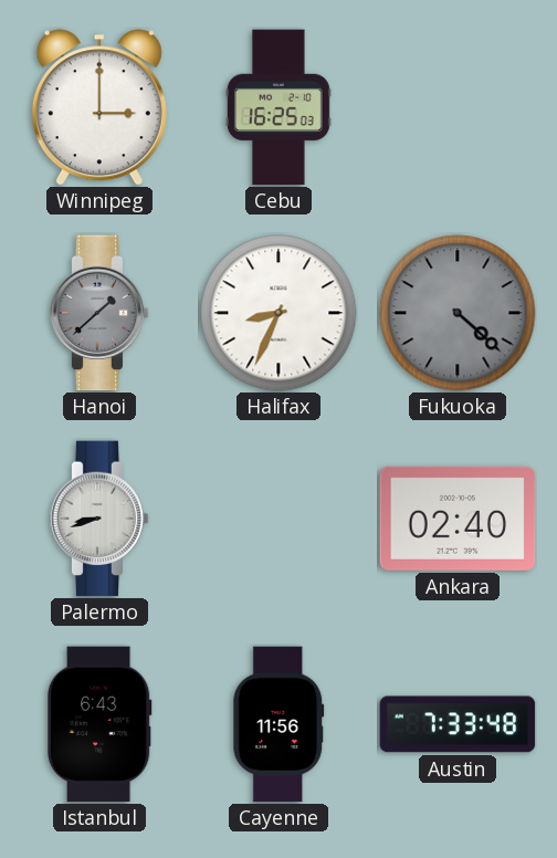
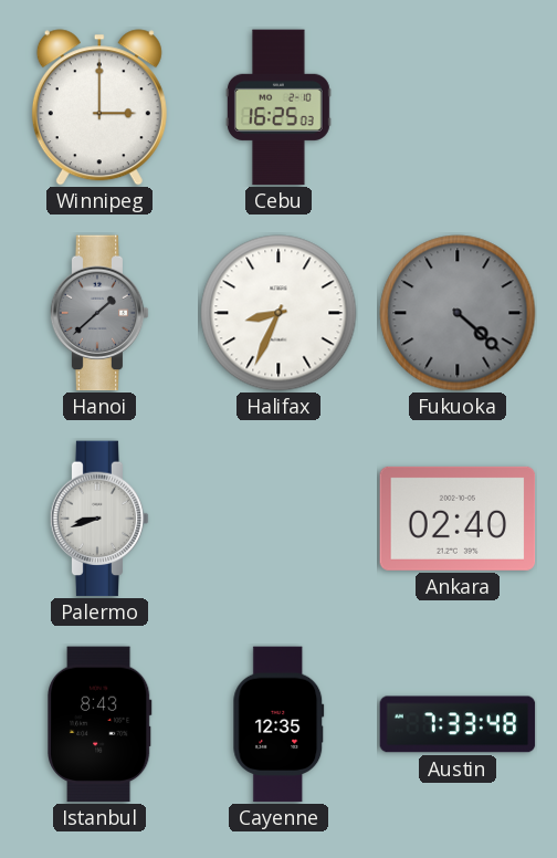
Istanbul: 6:43 -> 8:43 (99, 724)
Cayenne: 11:56 -> 12:35 (278, 724)
